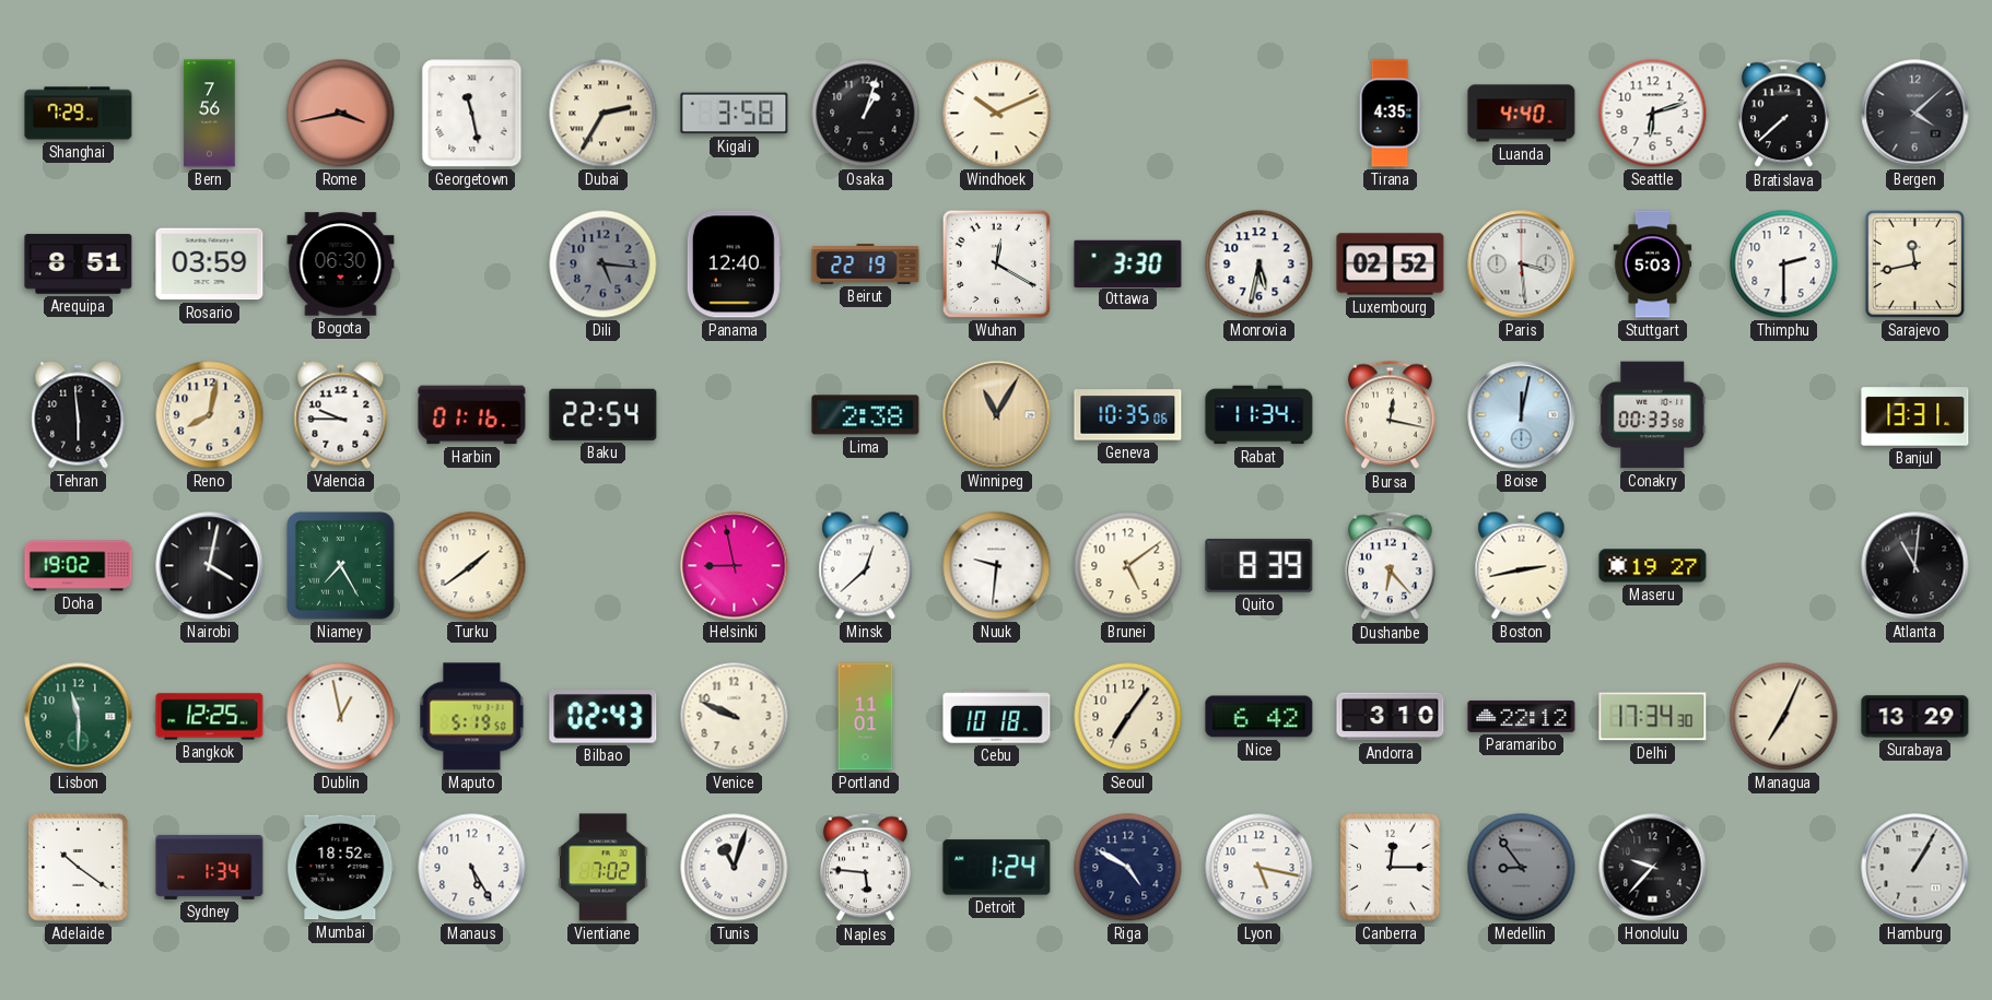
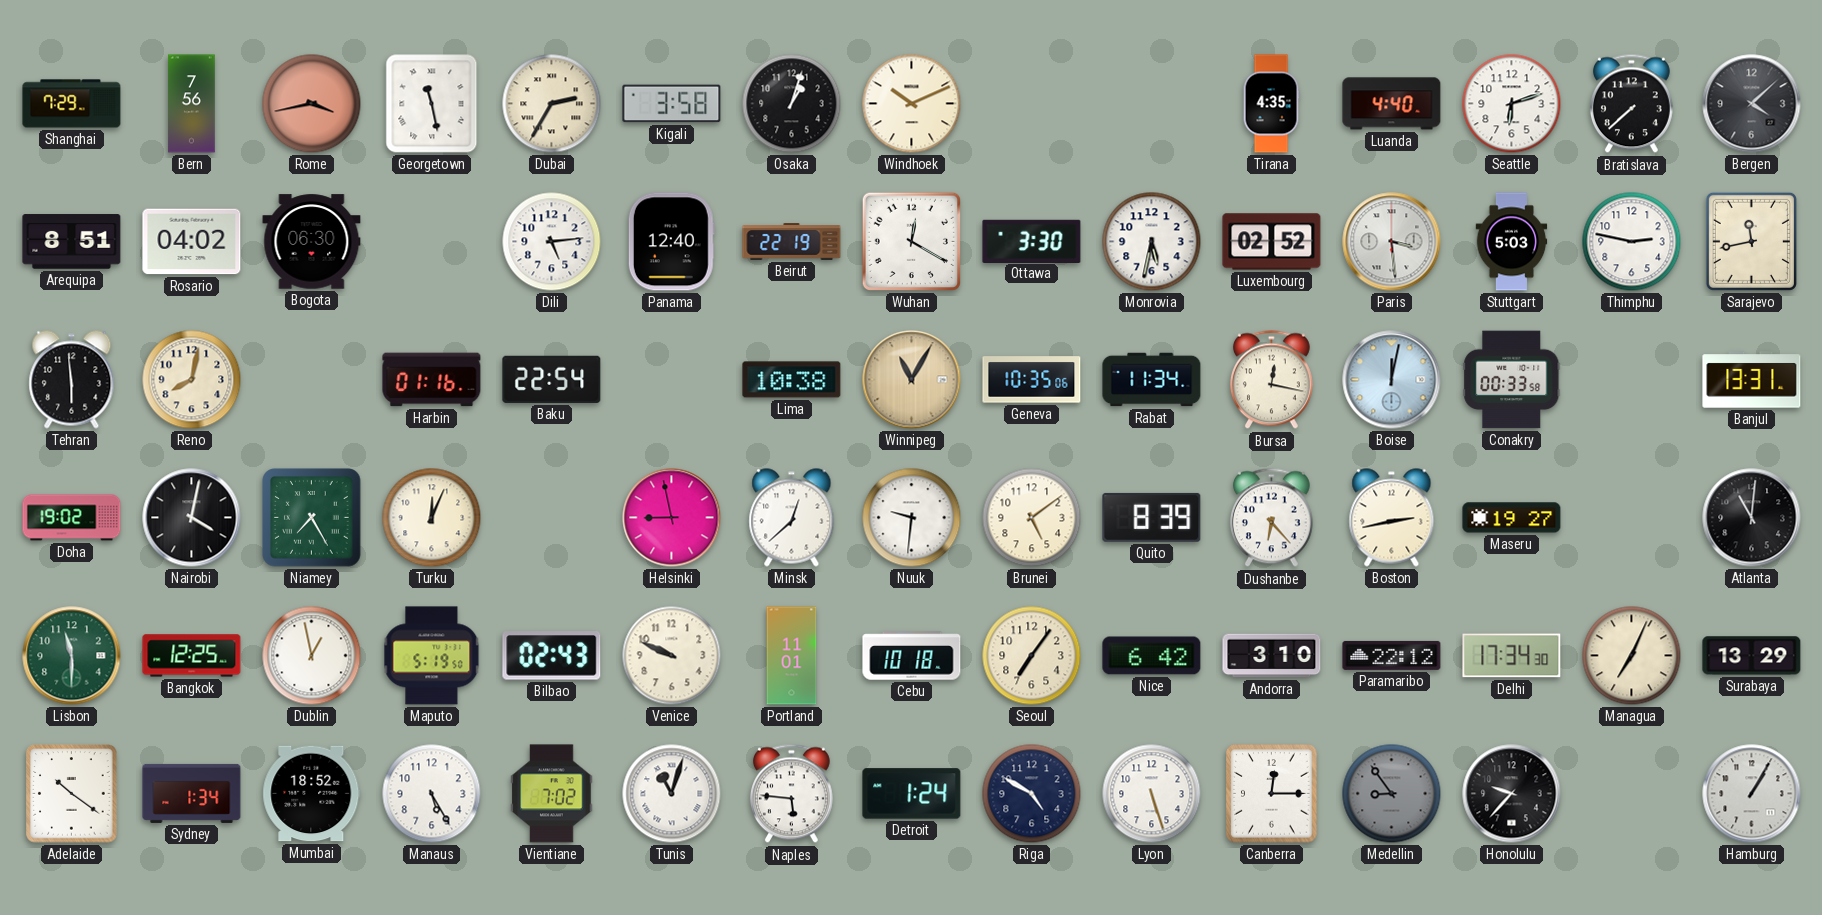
Rosario: 03:59 -> 04:02 (192, 242)
Dili: 5:16 -> 5:14 (552, 242)
Dili dial: grey -> white (552, 242)
Thimphu: 2:30 -> 2:47 (1632, 242)
Valencia: 9:45 -> none (341, 415)
Lima: 2:38 -> 10:38 (792, 380)
Turku: 1:39 -> 12:04 (432, 518)
Lyon: 5:17 -> 5:27 (1152, 794)
